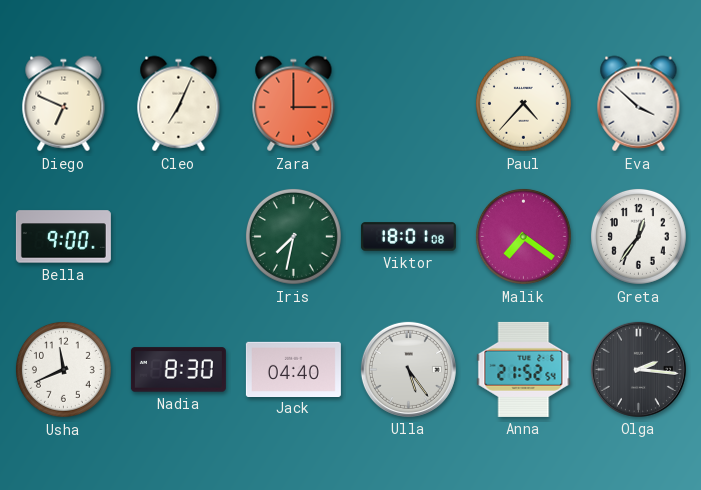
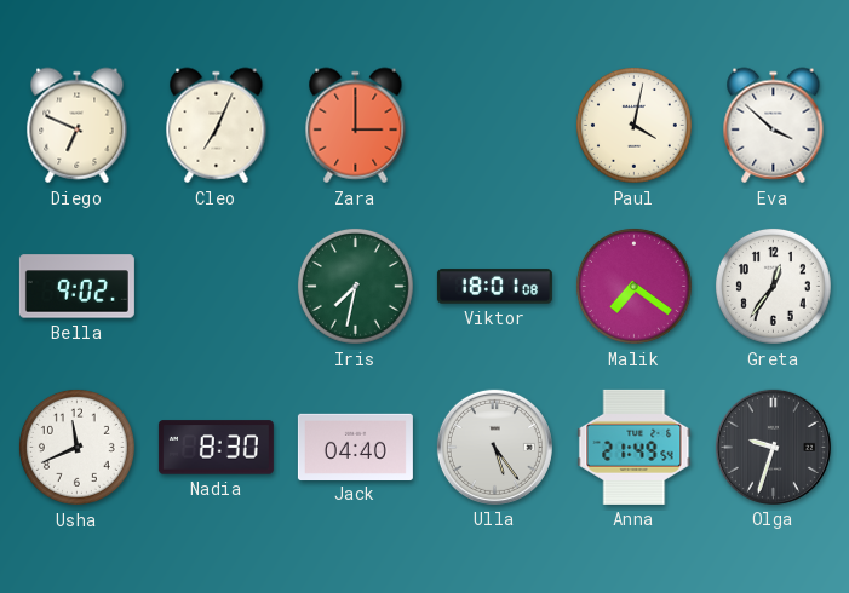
Paul: 4:37 -> 4:02 (633, 125)
Bella: 9:00 -> 9:02 (76, 287)
Anna: 21:52 -> 21:49 (635, 447)
Olga: 2:16 -> 9:33 (773, 447)
